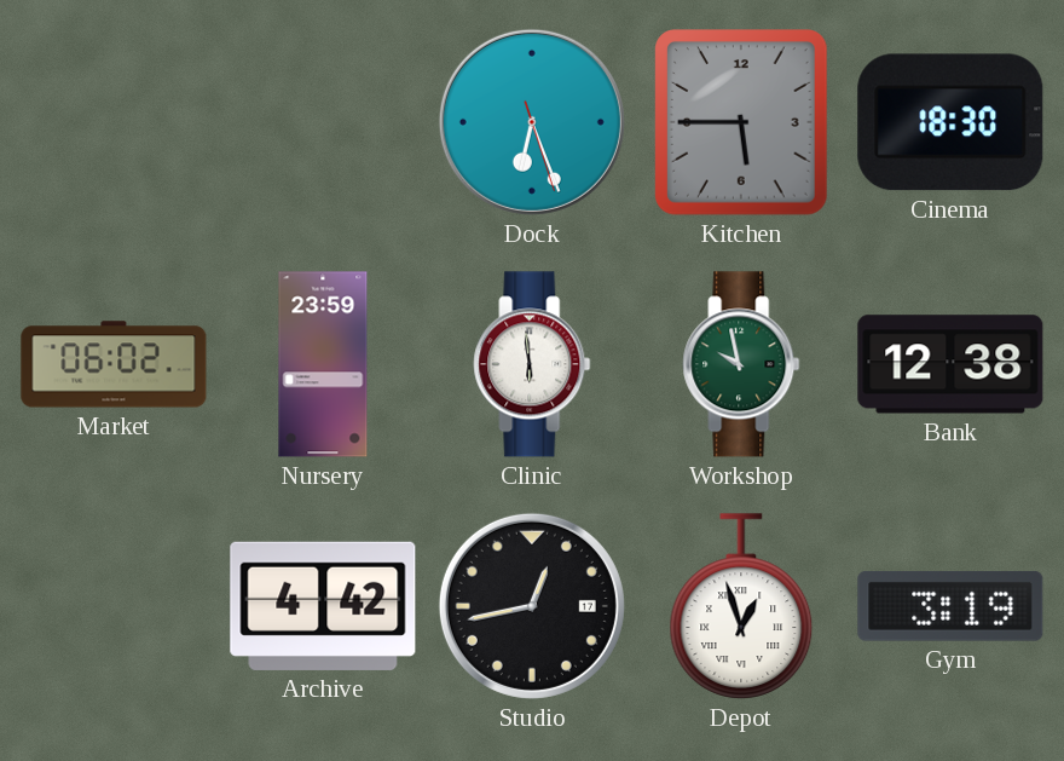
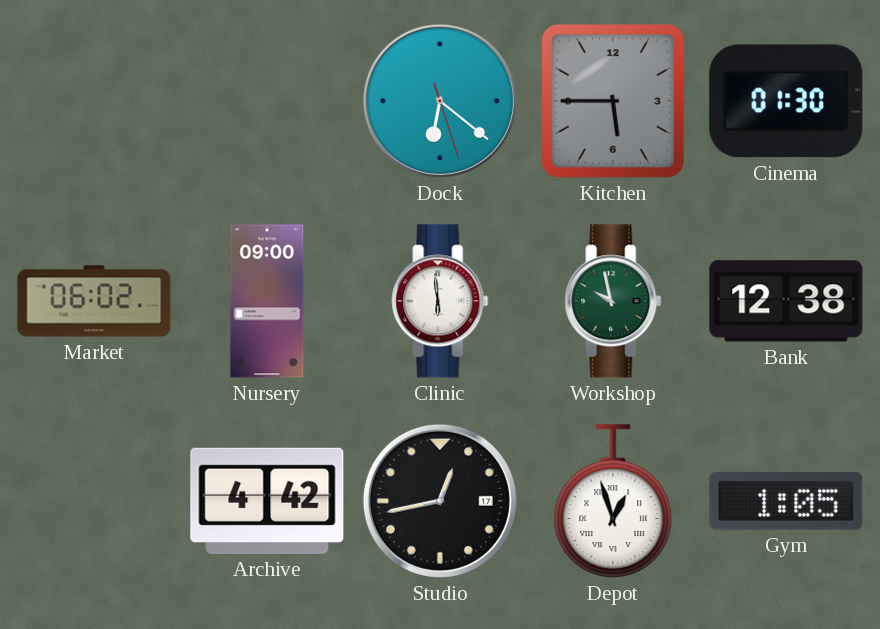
Dock: 6:26 -> 6:21 (440, 101)
Cinema: 18:30 -> 01:30 (786, 101)
Nursery: 23:59 -> 09:00 (267, 301)
Gym: 3:19 -> 1:05 (786, 502)
